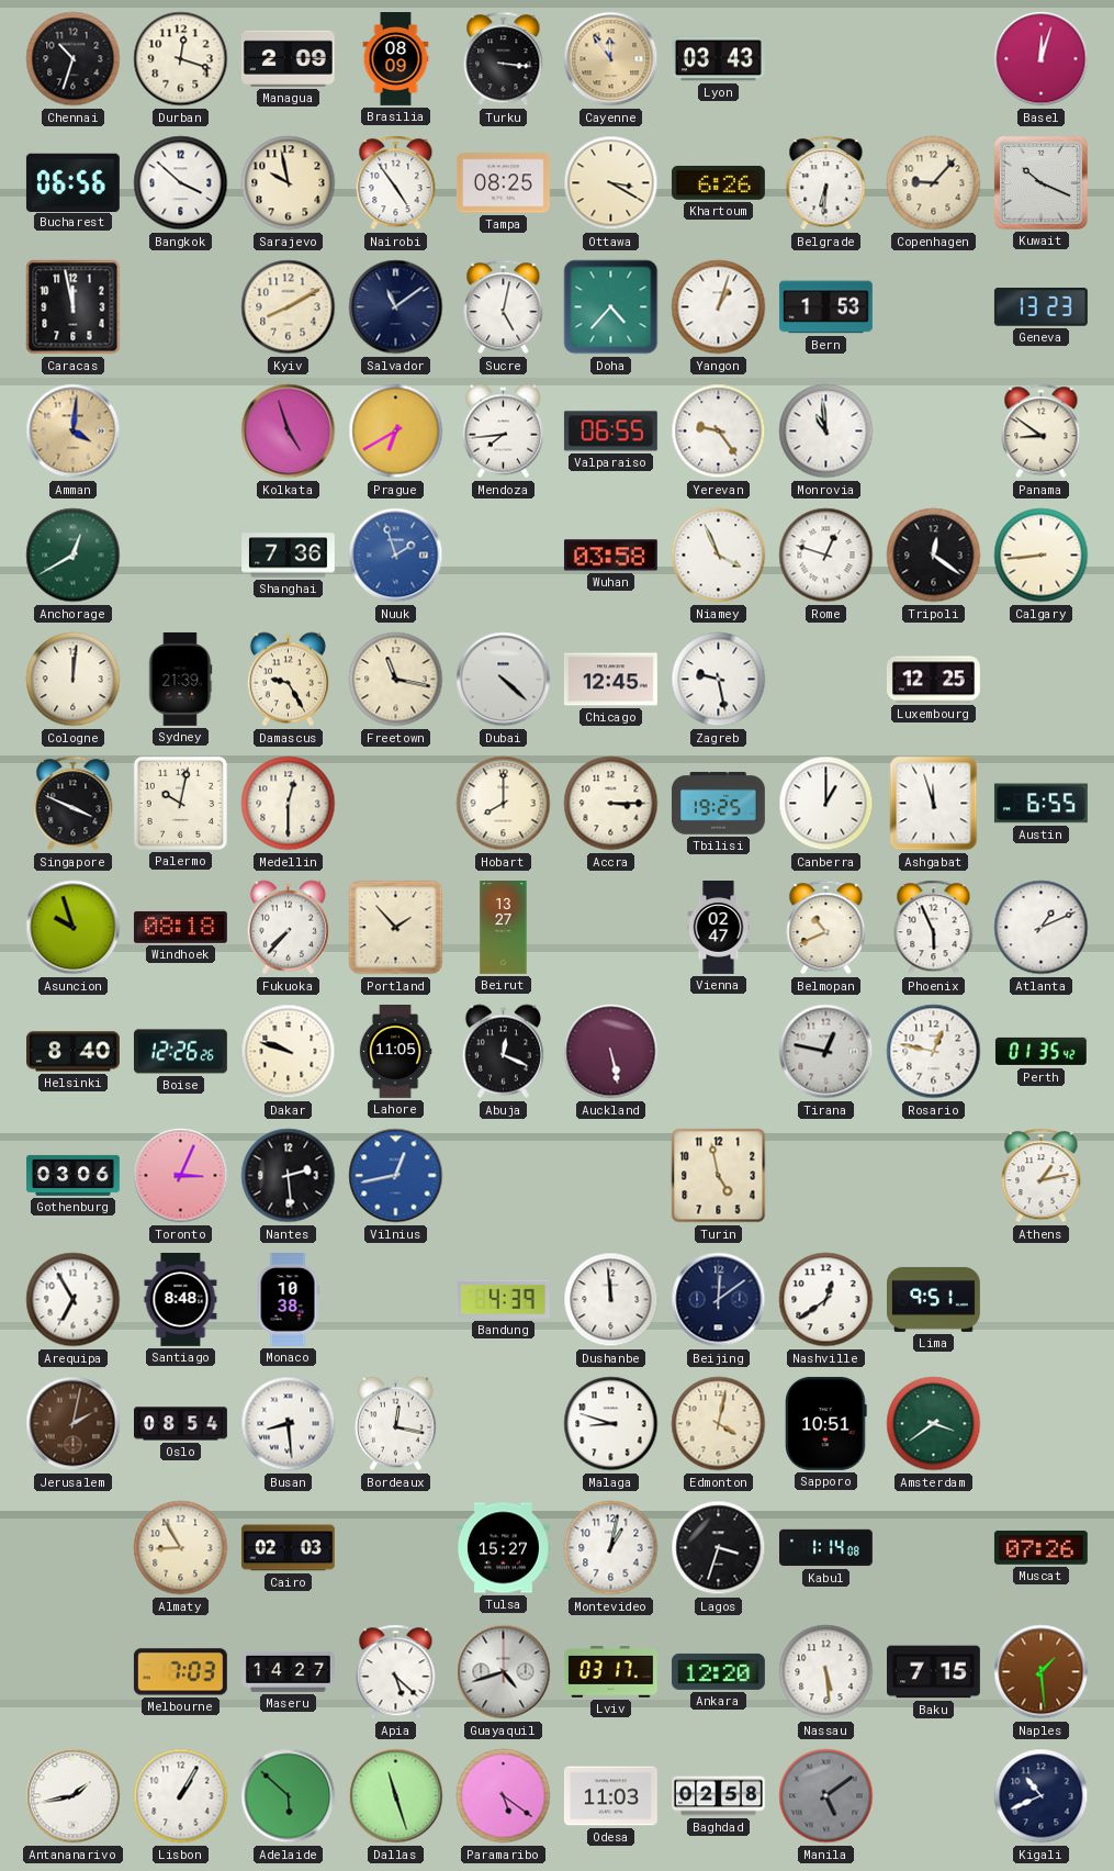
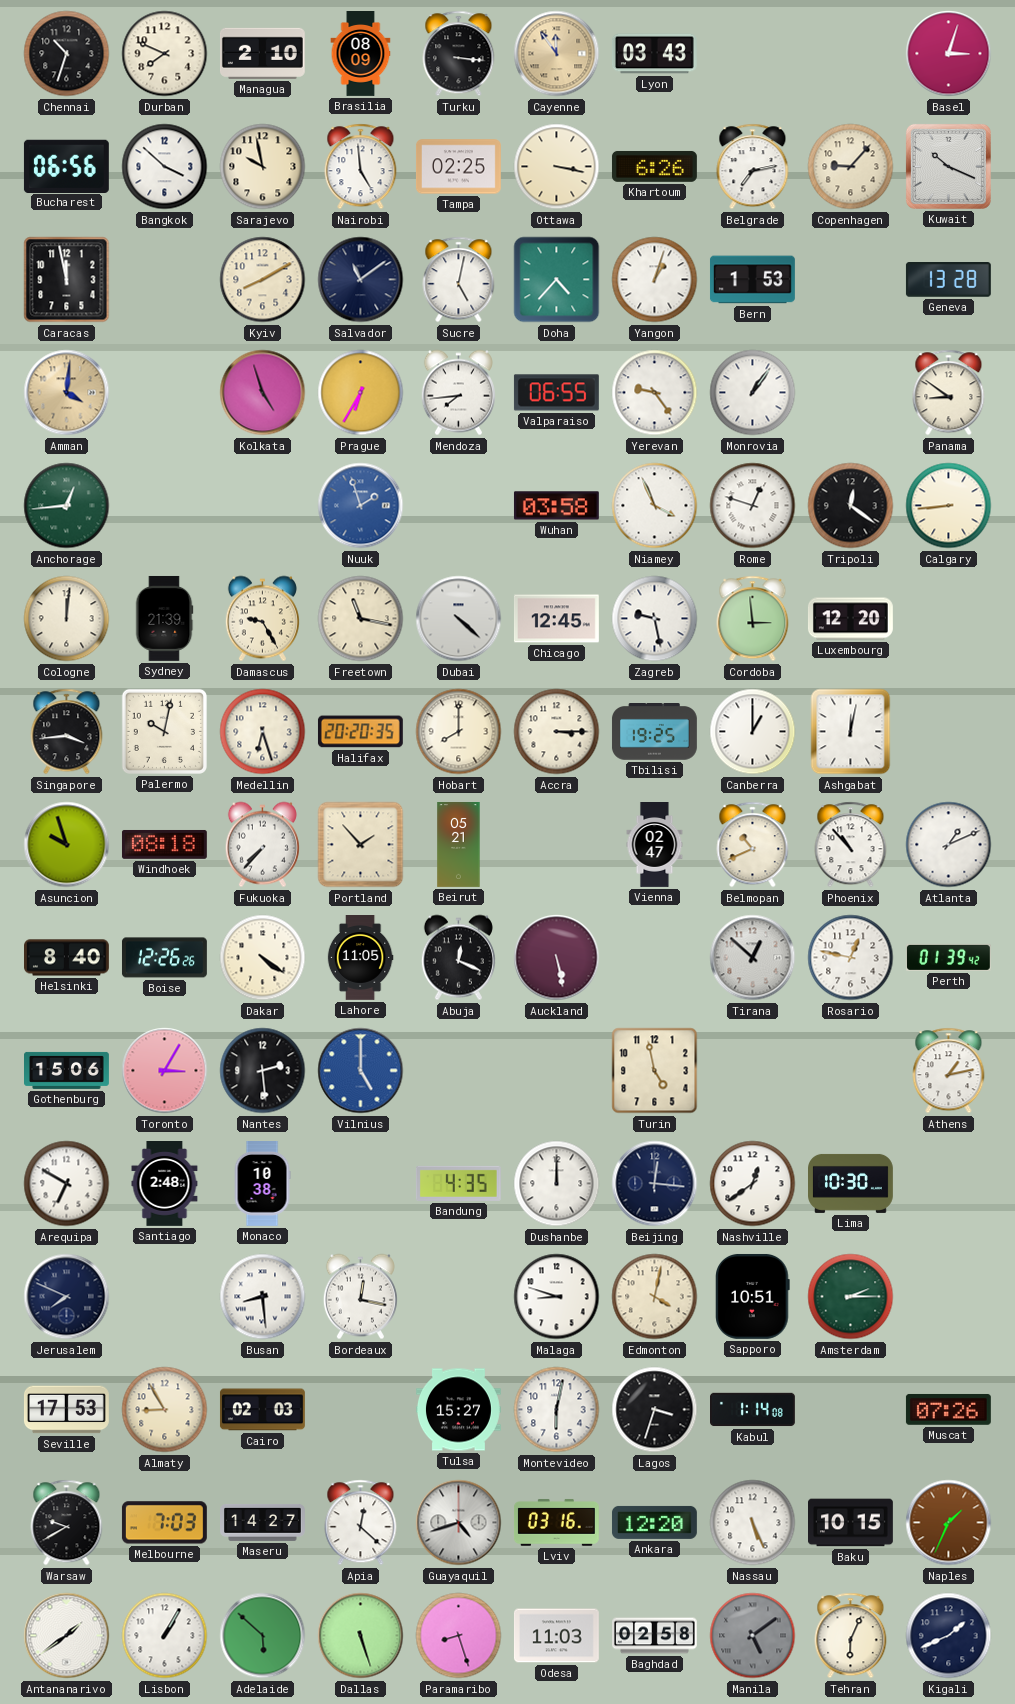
Durban: 12:18 -> 7:49 (165, 54)
Managua: 2:09 -> 2:10 (262, 53)
Basel: 12:03 -> 3:03 (949, 54)
Nairobi: 4:54 -> 4:59 (361, 167)
Tampa: 08:25 -> 02:25 (458, 167)
Ottawa: 3:20 -> 3:17 (557, 167)
Belgrade: 6:31 -> 7:13 (753, 167)
Geneva: 13:23 -> 13:28 (948, 280)
Prague: 6:40 -> 6:35 (361, 393)
Monrovia: 10:59 -> 1:06 (753, 393)
Anchorage: 12:40 -> 12:44 (67, 506)
Shanghai: 7:36 -> none (289, 556)
Cordoba: none -> 2:59 (753, 619)
Luxembourg: 12:25 -> 12:20 (850, 619)
Singapore: 3:49 -> 3:44 (67, 732)
Medellin: 12:30 -> 6:27 (263, 732)
Halifax: none -> 20:20 (360, 732)
Ashgabat: 11:57 -> 12:02 (851, 732)
Austin: 6:55 -> none (1040, 804)
Beirut: 13:27 -> 05:21 (459, 845)
Phoenix: 5:56 -> 10:53 (851, 845)
Dakar: 9:48 -> 4:21 (263, 958)
Tirana: 12:47 -> 12:52 (753, 958)
Perth: 01:35 -> 01:39 (948, 957)
Gothenburg: 03:06 -> 15:06 (67, 1070)
Toronto: 3:04 -> 3:05 (165, 1071)
Vilnius: 12:43 -> 5:00 (361, 1071)
Arequipa: 6:55 -> 6:50 (67, 1184)
Santiago: 8:48 -> 2:48 (165, 1184)
Bandung: 4:39 -> 4:35 (458, 1183)
Dushanbe: 11:59 -> 12:00 (557, 1184)
Beijing: 12:09 -> 12:16 (655, 1184)
Lima: 9:51 -> 10:30 (851, 1183)
Jerusalem: 2:02 -> 7:49 (67, 1297)
Jerusalem dial: brown -> navy (67, 1297)
Oslo: 08:54 -> none (181, 1424)
Amsterdam: 3:39 -> 2:15 (851, 1297)
Seville: none -> 17:53 (67, 1410)
Montevideo: 1:02 -> 6:02 (557, 1410)
Warsaw: none -> 9:40 (67, 1523)
Apia: 5:22 -> 12:22 (361, 1523)
Lviv: 03:17 -> 03:16 (556, 1522)
Nassau: 5:29 -> 5:26 (753, 1523)
Baku: 7:15 -> 10:15 (851, 1523)
Naples: 1:29 -> 1:34 (949, 1523)
Antananarivo: 1:43 -> 1:39 (67, 1636)
Dallas: 11:27 -> 5:27 (361, 1636)
Paramaribo: 5:21 -> 8:27 (459, 1636)
Tehran: none -> 6:04 (851, 1636)
Kigali: 10:41 -> 1:41 (949, 1636)
